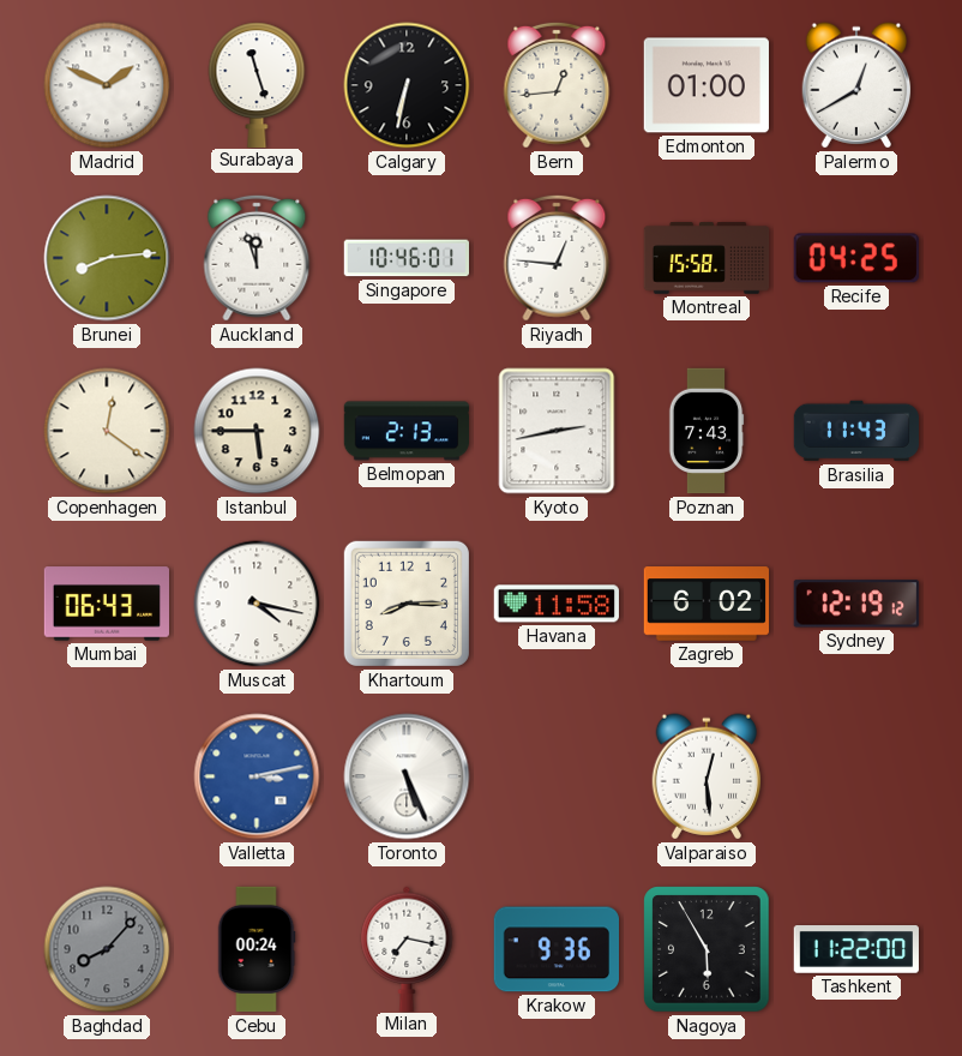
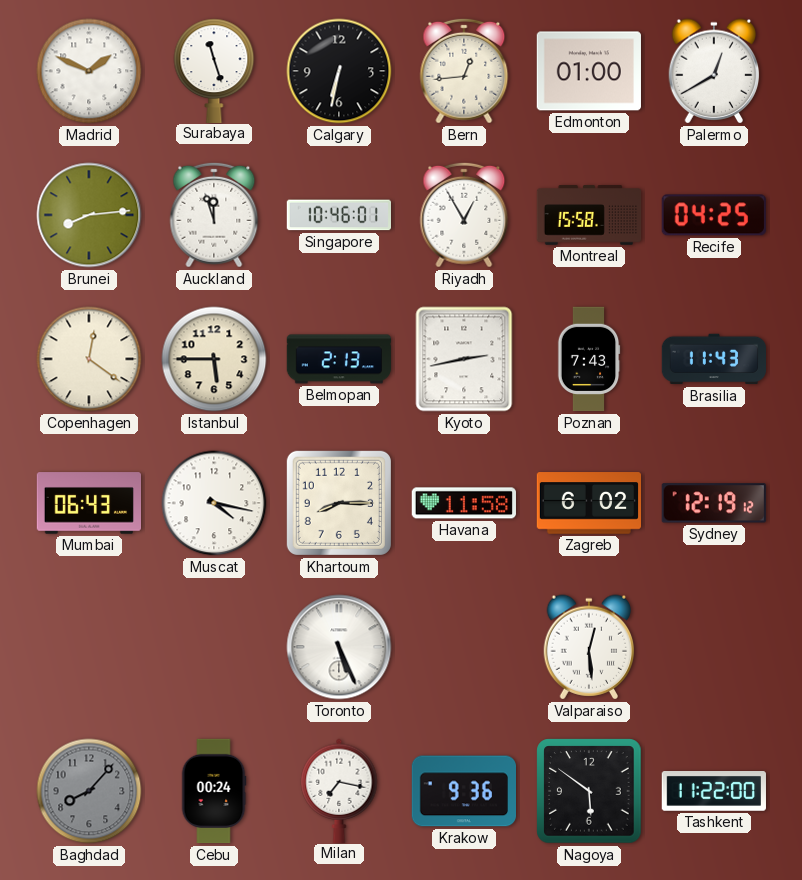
Riyadh: 12:46 -> 12:55 (464, 215)
Valletta: 3:13 -> none (257, 776)
Nagoya: 5:55 -> 5:51 (589, 791)
